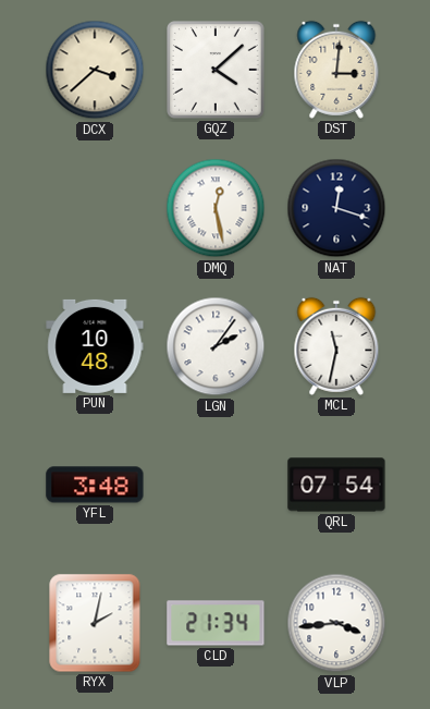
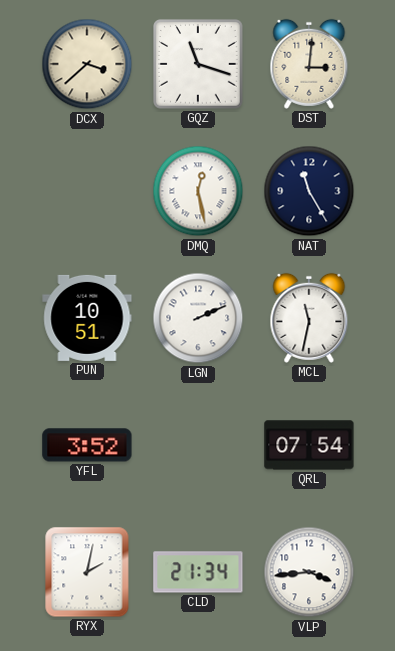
GQZ: 4:08 -> 11:18 (199, 65)
NAT: 12:18 -> 11:25 (309, 191)
PUN: 10:48 -> 10:51 (87, 318)
LGN: 2:06 -> 2:11 (198, 318)
YFL: 3:48 -> 3:52 (87, 445)
